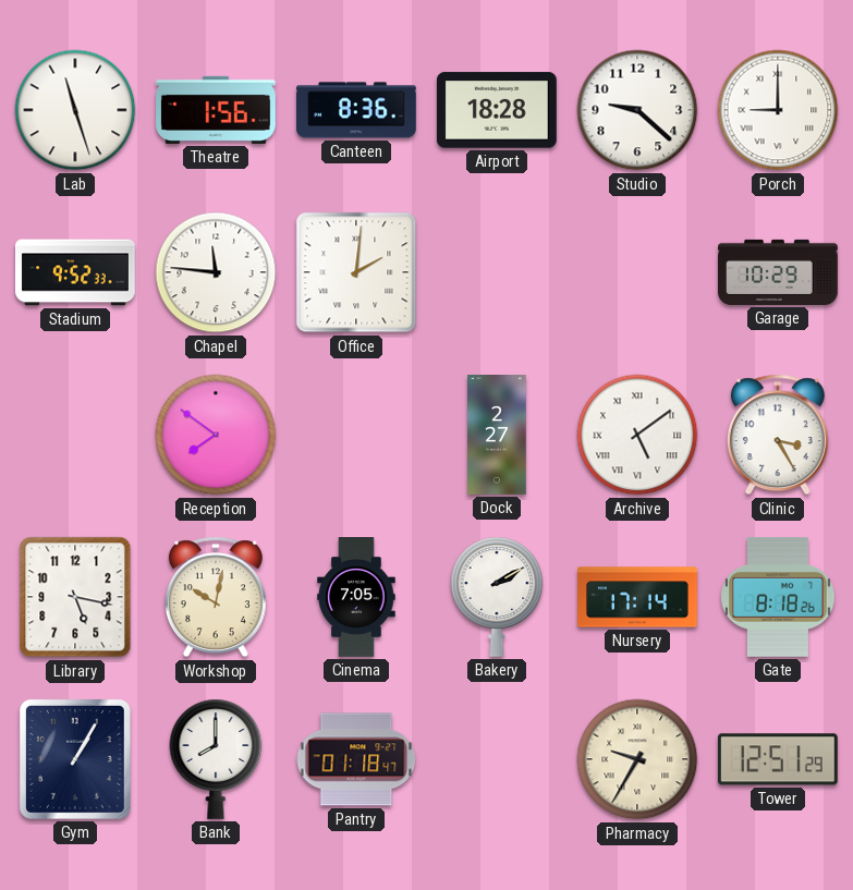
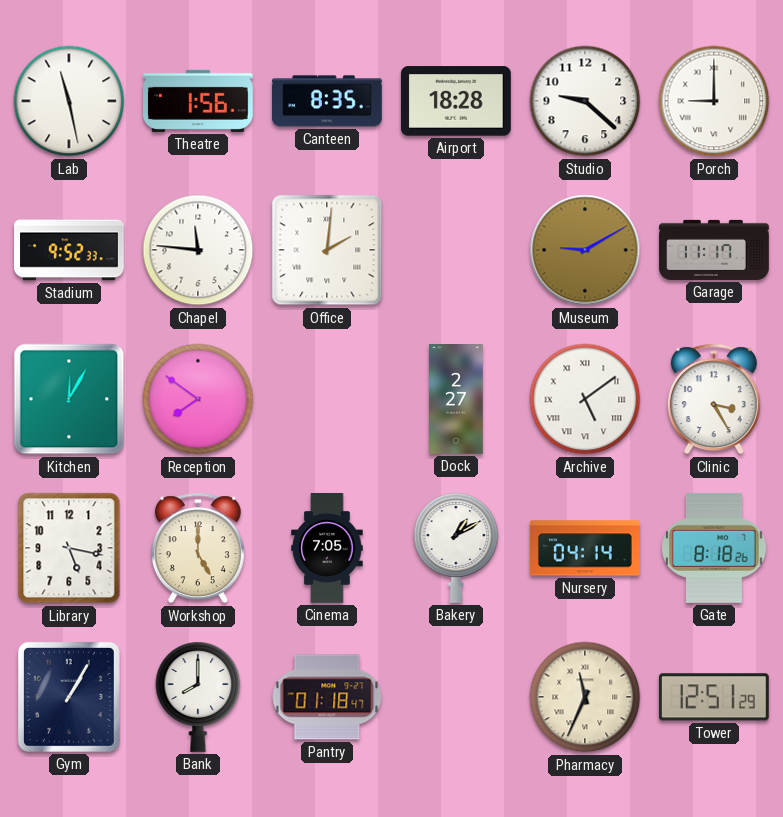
Lab: 11:27 -> 11:28 (69, 101)
Canteen: 8:36 -> 8:35 (328, 101)
Museum: none -> 9:10 (585, 250)
Garage: 10:29 -> 11:17 (714, 250)
Kitchen: none -> 12:05 (69, 399)
Workshop: 10:02 -> 5:00 (198, 548)
Bakery: 2:10 -> 1:10 (456, 548)
Nursery: 17:14 -> 04:14 (585, 548)
Pharmacy: 9:35 -> 11:34 (585, 697)
